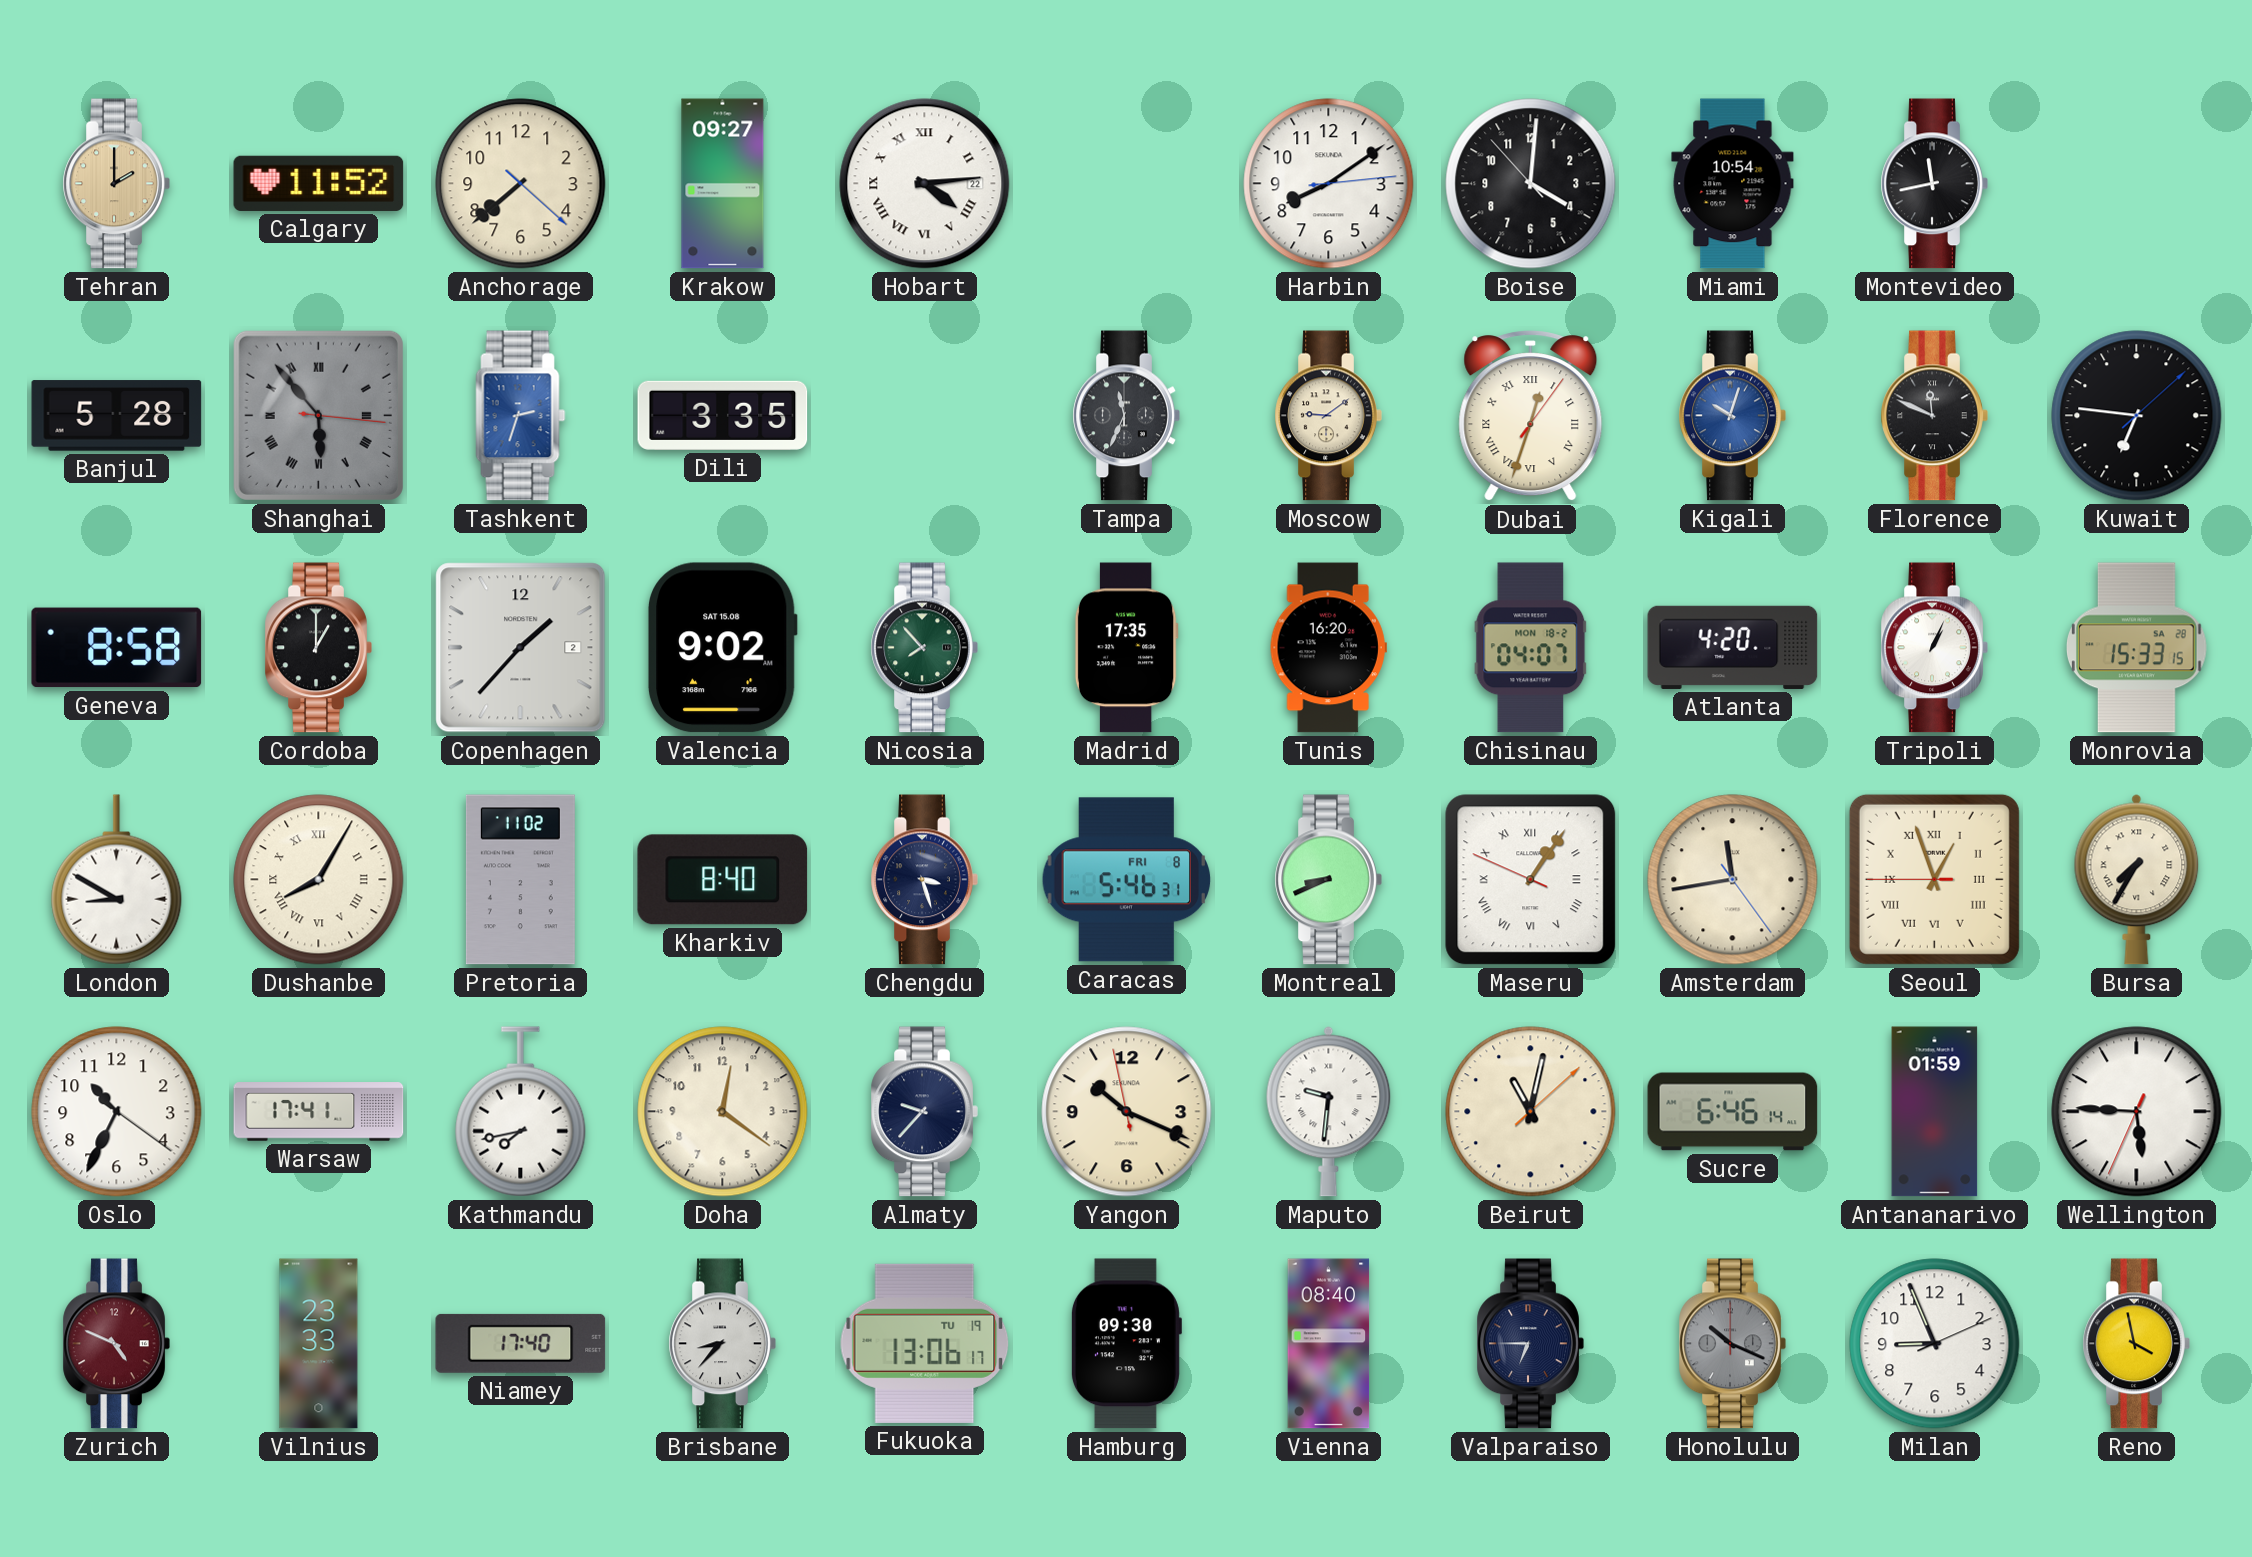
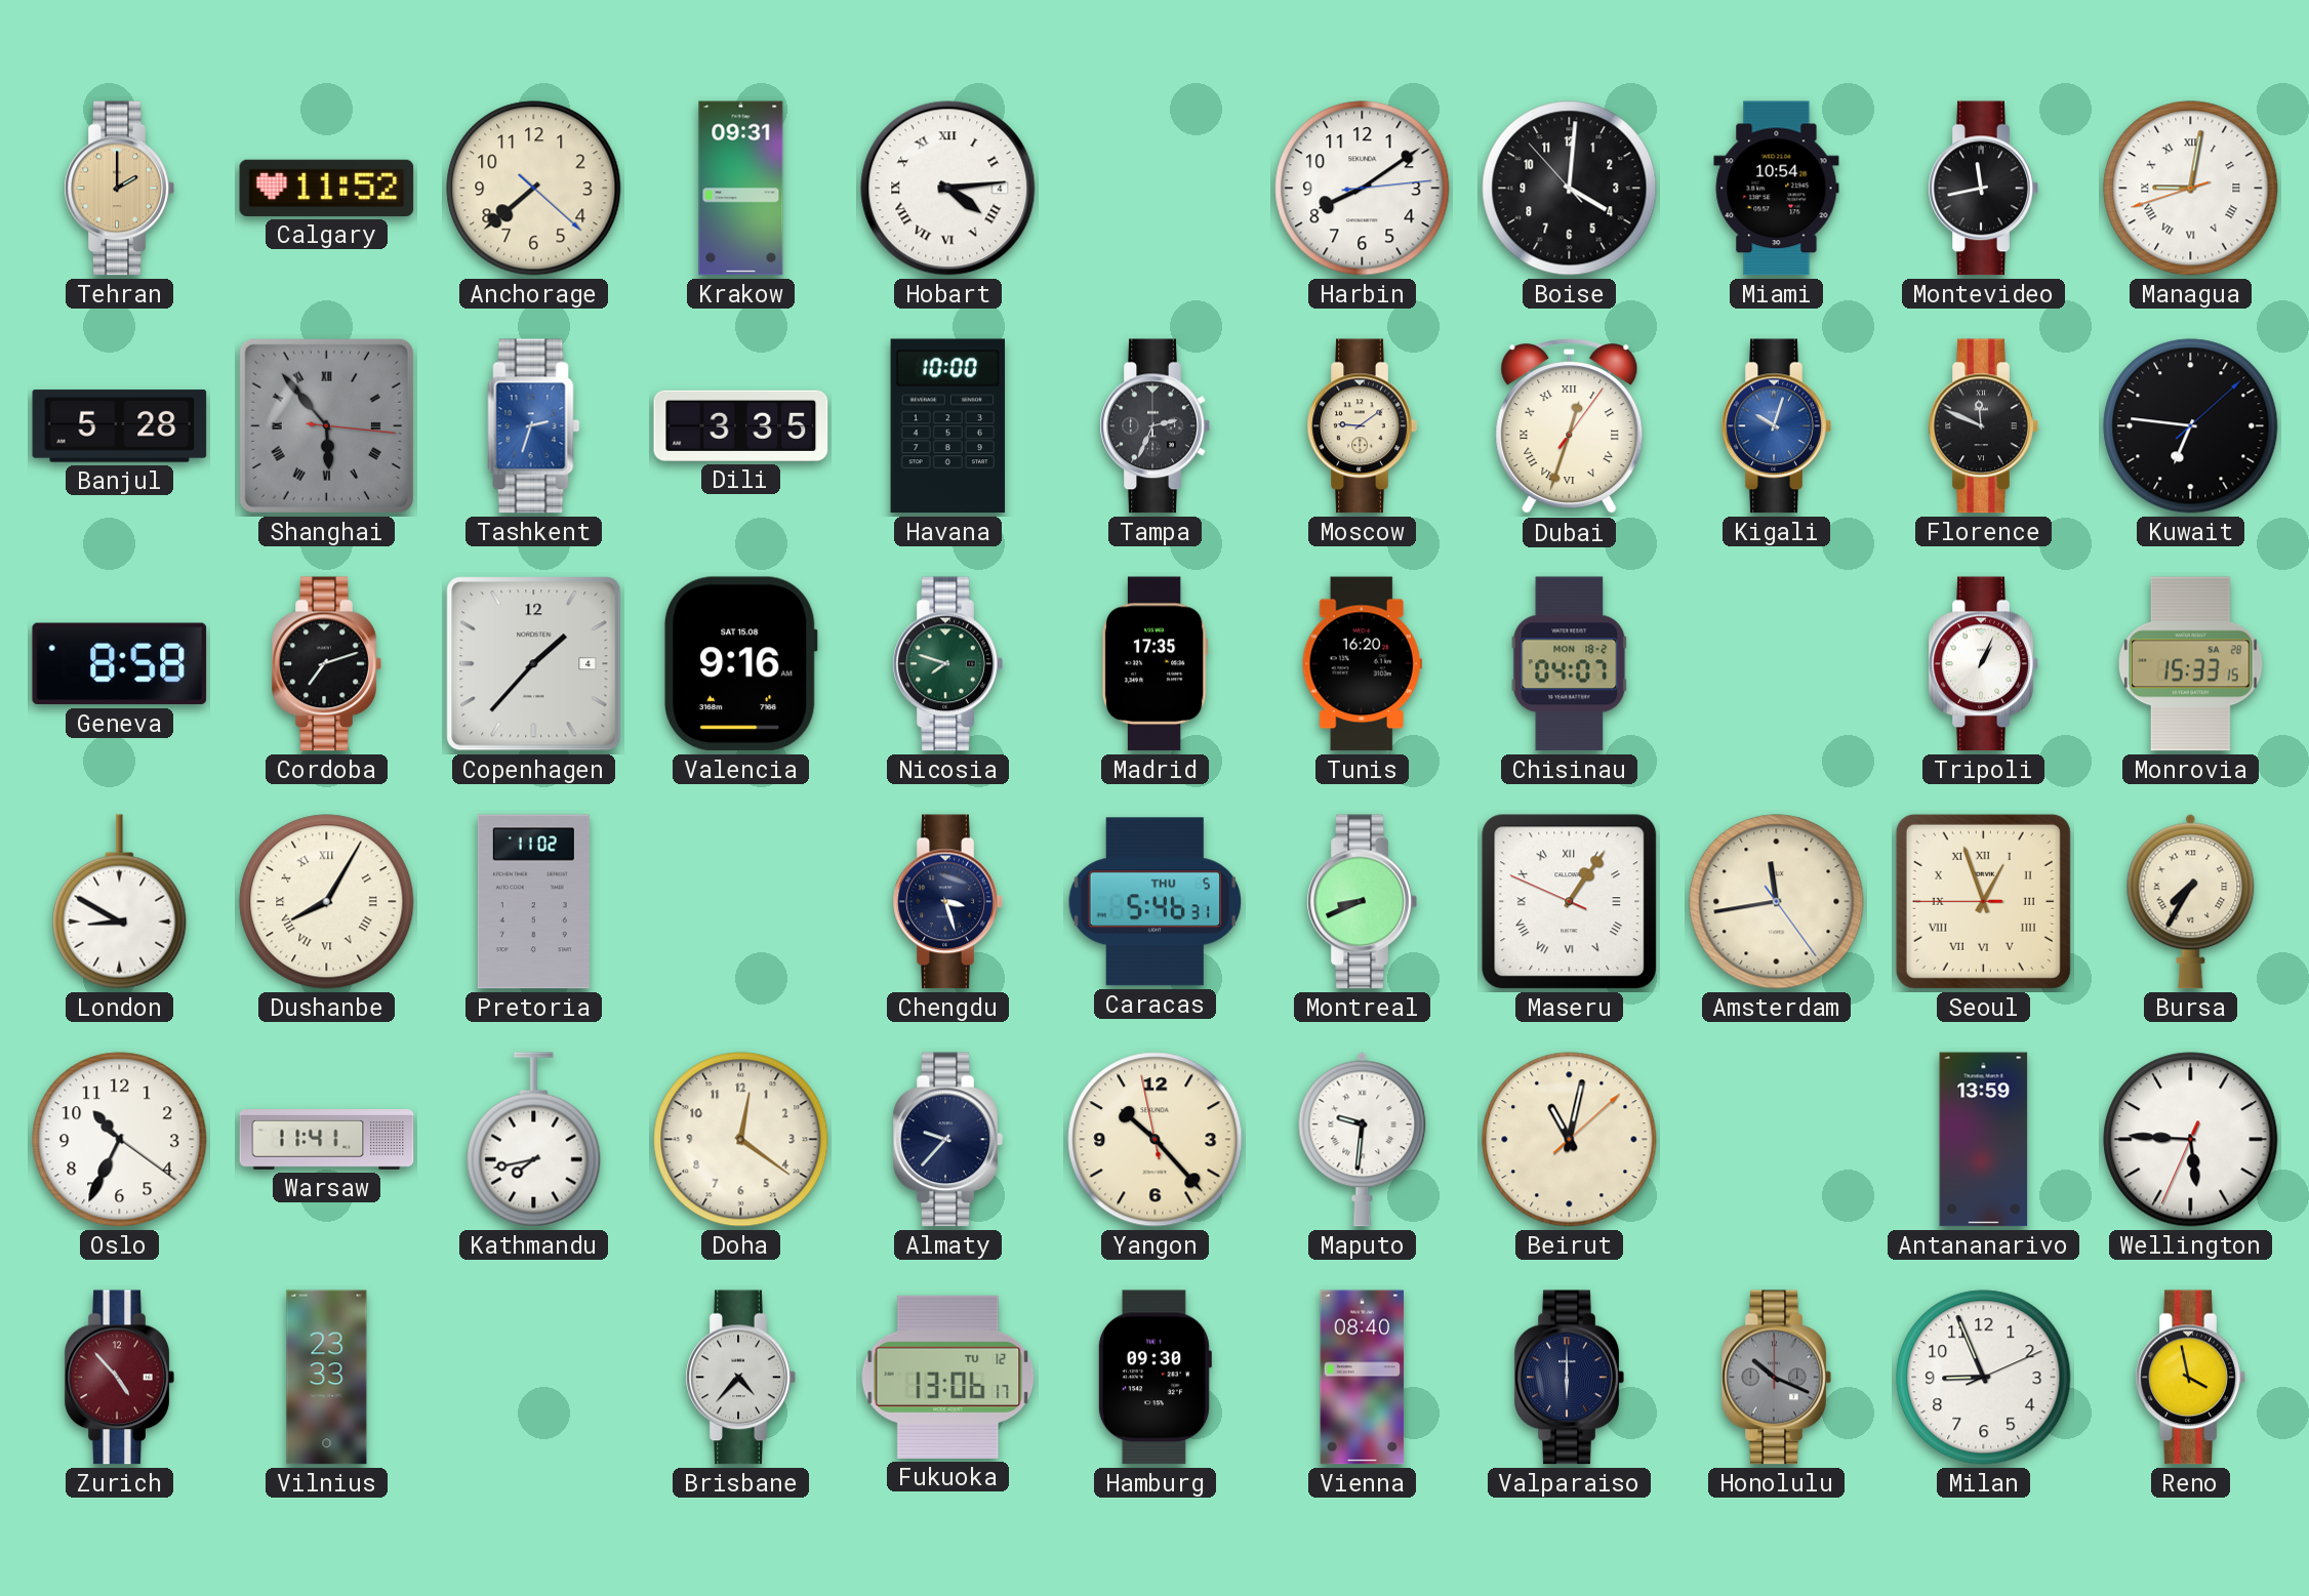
Krakow: 09:27 -> 09:31 (741, 189)
Hobart date: 22 -> 4 (948, 189)
Managua: none -> 9:01 (2191, 189)
Havana: none -> 10:00 (947, 426)
Tampa: 11:34 -> 2:34 (1154, 426)
Cordoba: 1:00 -> 7:12 (326, 664)
Copenhagen date: 2 -> 4 (534, 664)
Valencia: 9:02 -> 9:16 (740, 664)
Nicosia: 7:53 -> 7:48 (947, 664)
Atlanta: 4:20 -> none (1733, 647)
Kharkiv: 8:40 -> none (723, 880)
Caracas date: FRI 8 -> THU 5 (1156, 902)
Warsaw: 17:41 -> 11:41 (327, 1140)
Yangon: 10:18 -> 10:22 (1156, 1140)
Sucre: 6:46 -> none (1733, 1112)
Antananarivo: 01:59 -> 13:59 (1984, 1140)
Zurich: 4:49 -> 4:53 (119, 1378)
Niamey: 17:40 -> none (521, 1343)
Brisbane: 8:37 -> 4:37 (740, 1378)
Fukuoka date: TU 19 -> TU 12 (948, 1377)
Valparaiso: 6:45 -> 6:00 (1569, 1378)
